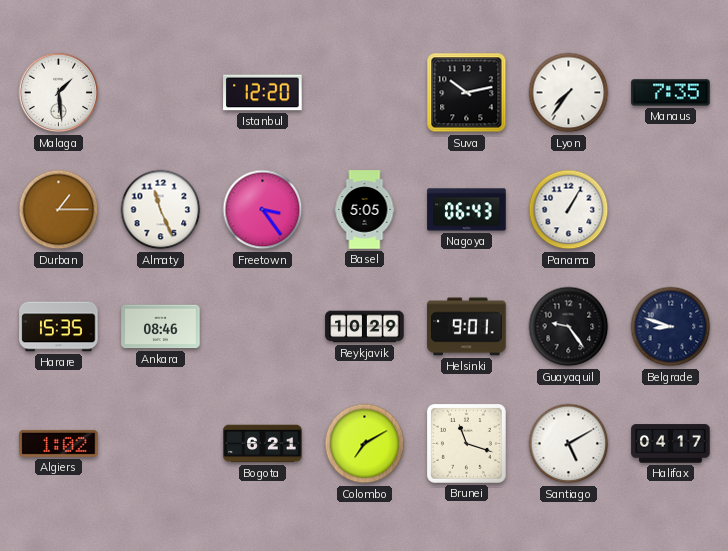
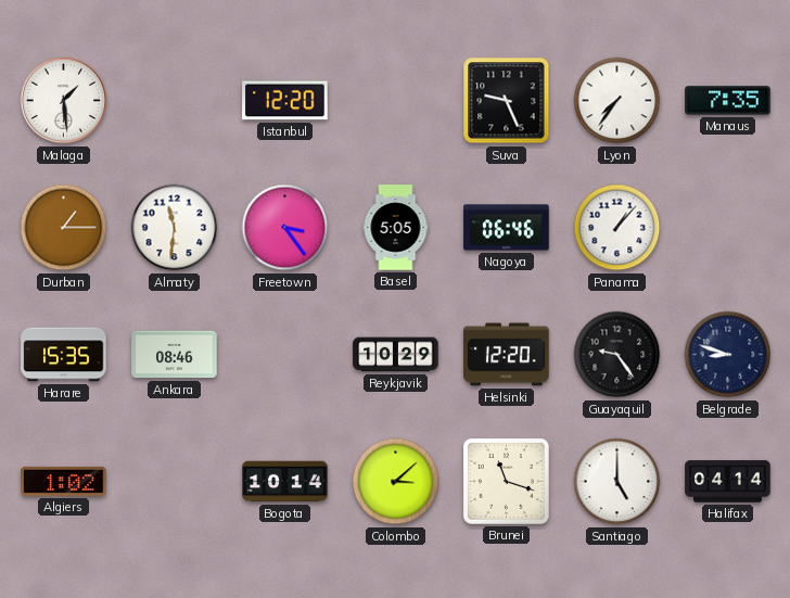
Suva: 10:13 -> 9:26 (507, 101)
Almaty: 11:26 -> 11:31 (175, 228)
Nagoya: 06:43 -> 06:46 (507, 228)
Panama: 1:05 -> 1:07 (617, 228)
Helsinki: 9:01 -> 12:20 (507, 355)
Bogota: 6:21 -> 10:14 (285, 482)
Colombo: 7:10 -> 3:08 (396, 482)
Santiago: 5:10 -> 5:00 (617, 482)
Halifax: 04:17 -> 04:14 (728, 482)
